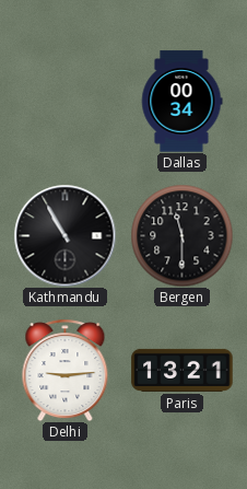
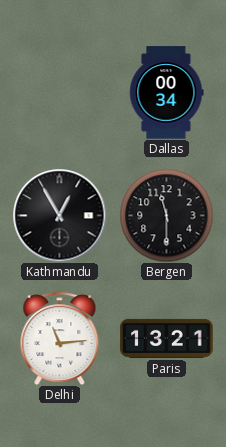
Kathmandu: 10:55 -> 12:55 (59, 215)
Delhi: 9:14 -> 11:14 (60, 338)
